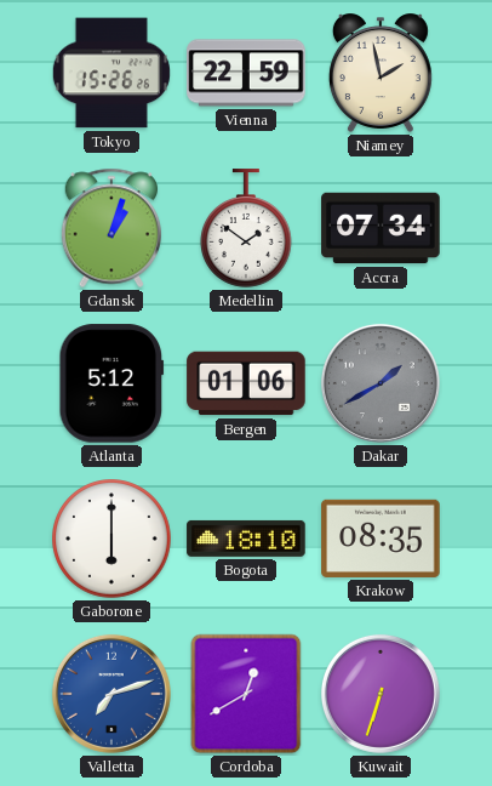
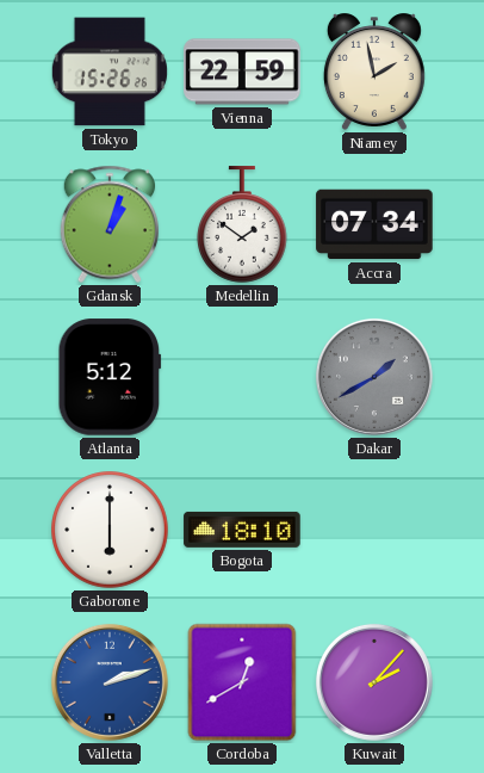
Bergen: 01:06 -> none (246, 383)
Krakow: 08:35 -> none (381, 539)
Valletta: 7:12 -> 2:12 (110, 682)
Kuwait: 6:33 -> 2:07 (374, 682)
